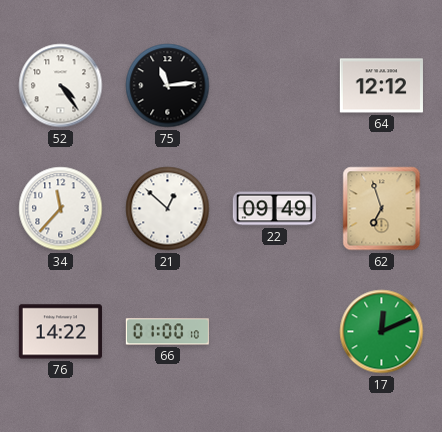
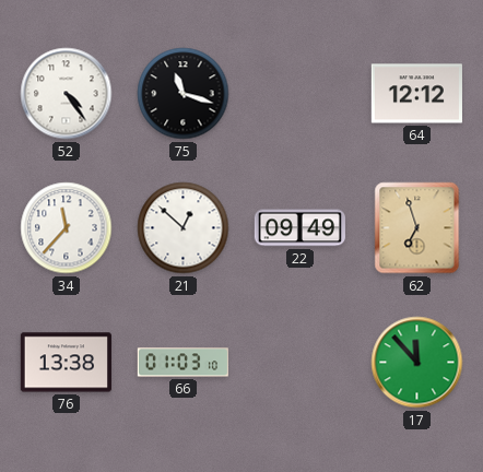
75: 11:14 -> 11:18 (184, 94)
76: 14:22 -> 13:38 (66, 363)
66: 01:00 -> 01:03 (182, 363)
17: 12:11 -> 11:53 (417, 363)
